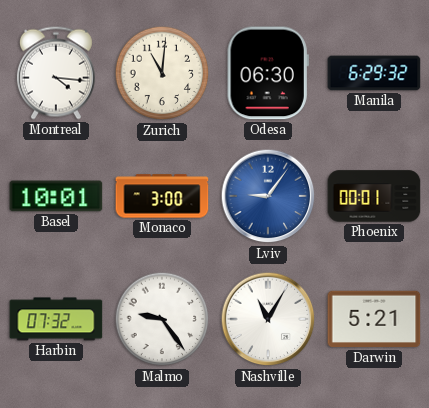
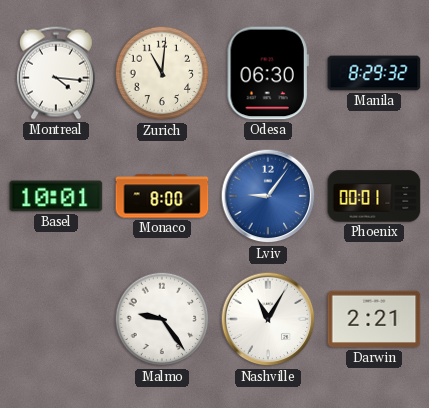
Manila: 6:29 -> 8:29 (374, 73)
Monaco: 3:00 -> 8:00 (162, 196)
Harbin: 07:32 -> none (56, 319)
Darwin: 5:21 -> 2:21 (374, 319)
